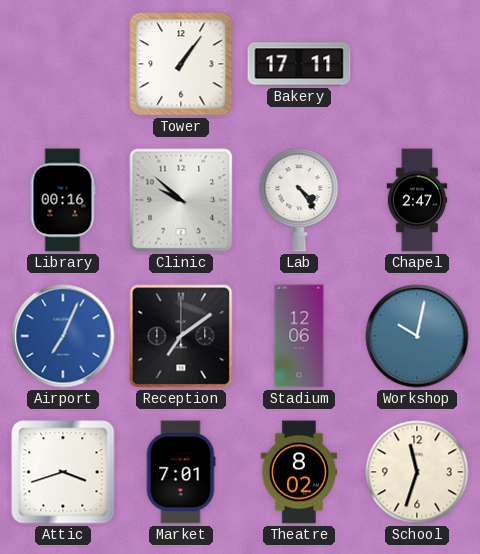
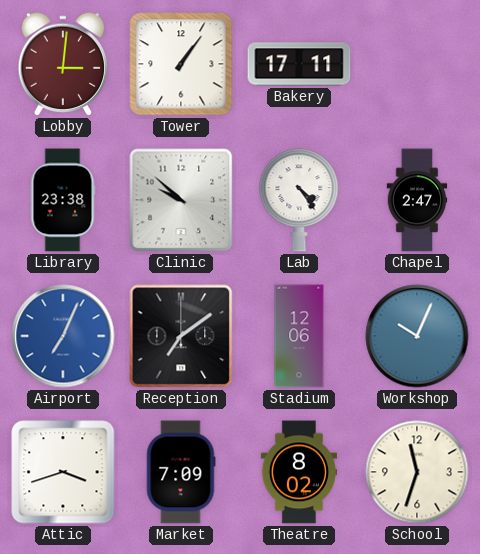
Lobby: none -> 3:01 (63, 64)
Library: 00:16 -> 23:38 (63, 200)
Workshop: 10:02 -> 10:04 (417, 336)
Market: 7:01 -> 7:09 (181, 472)
